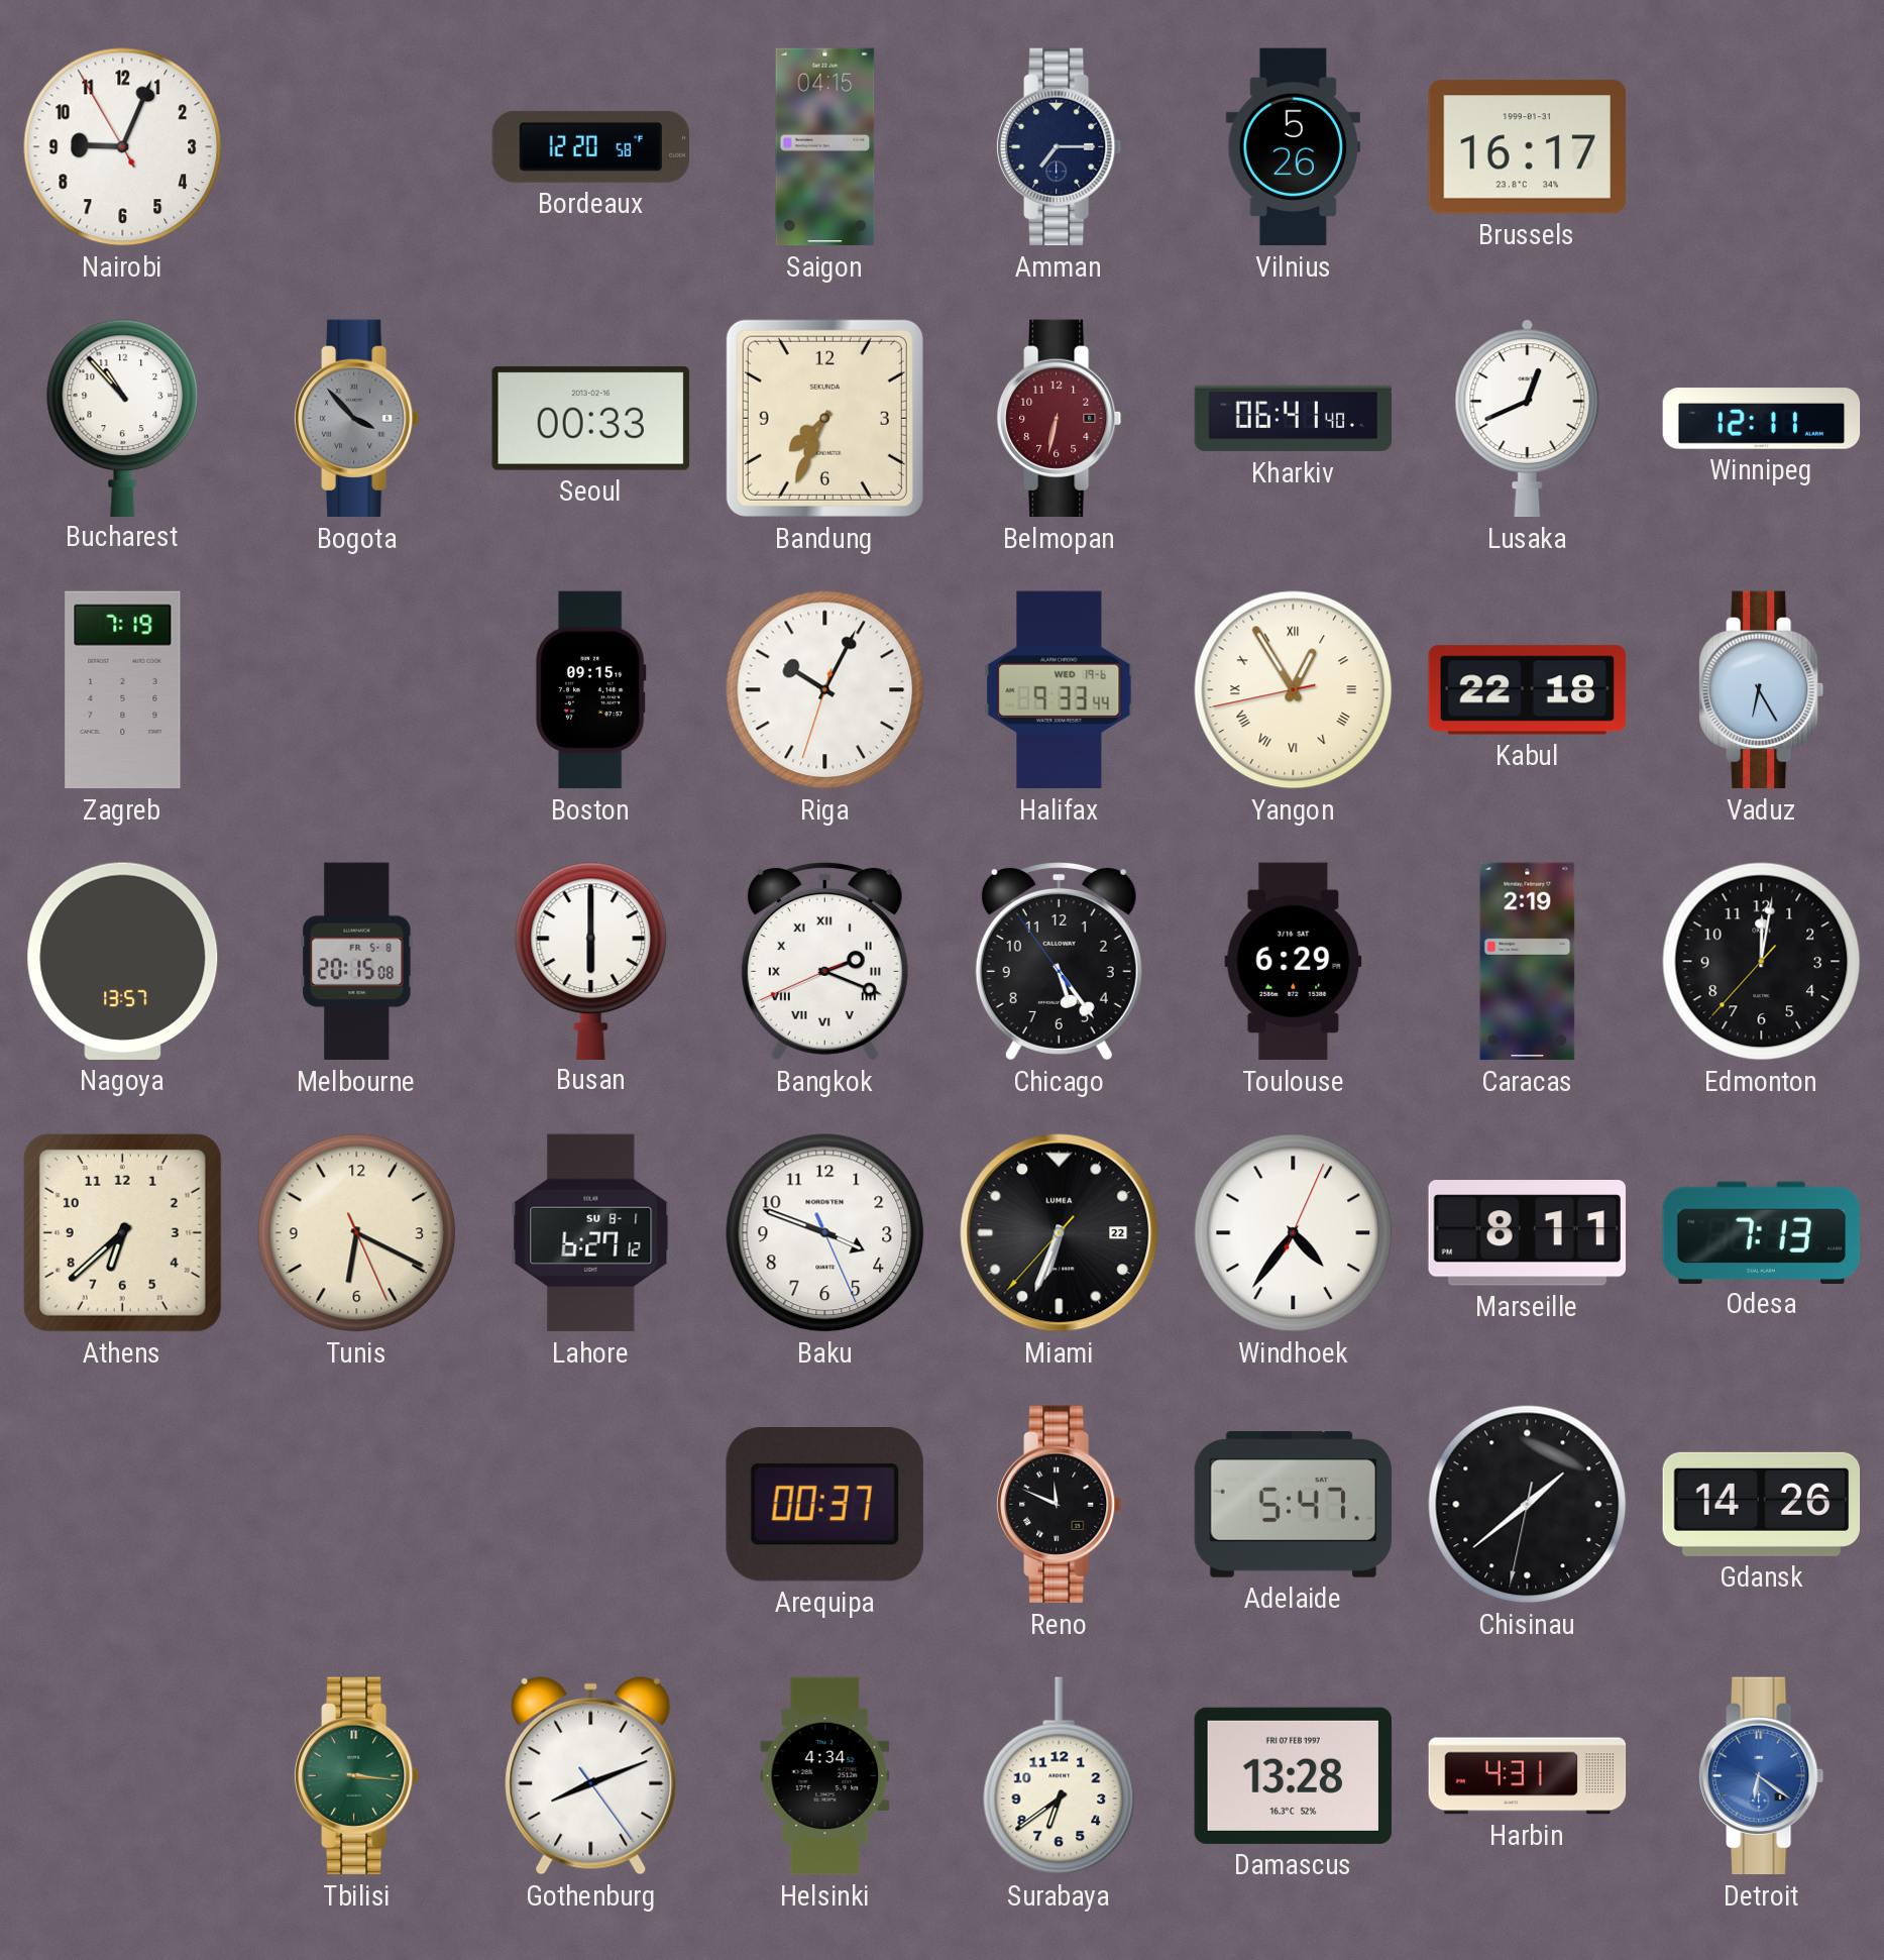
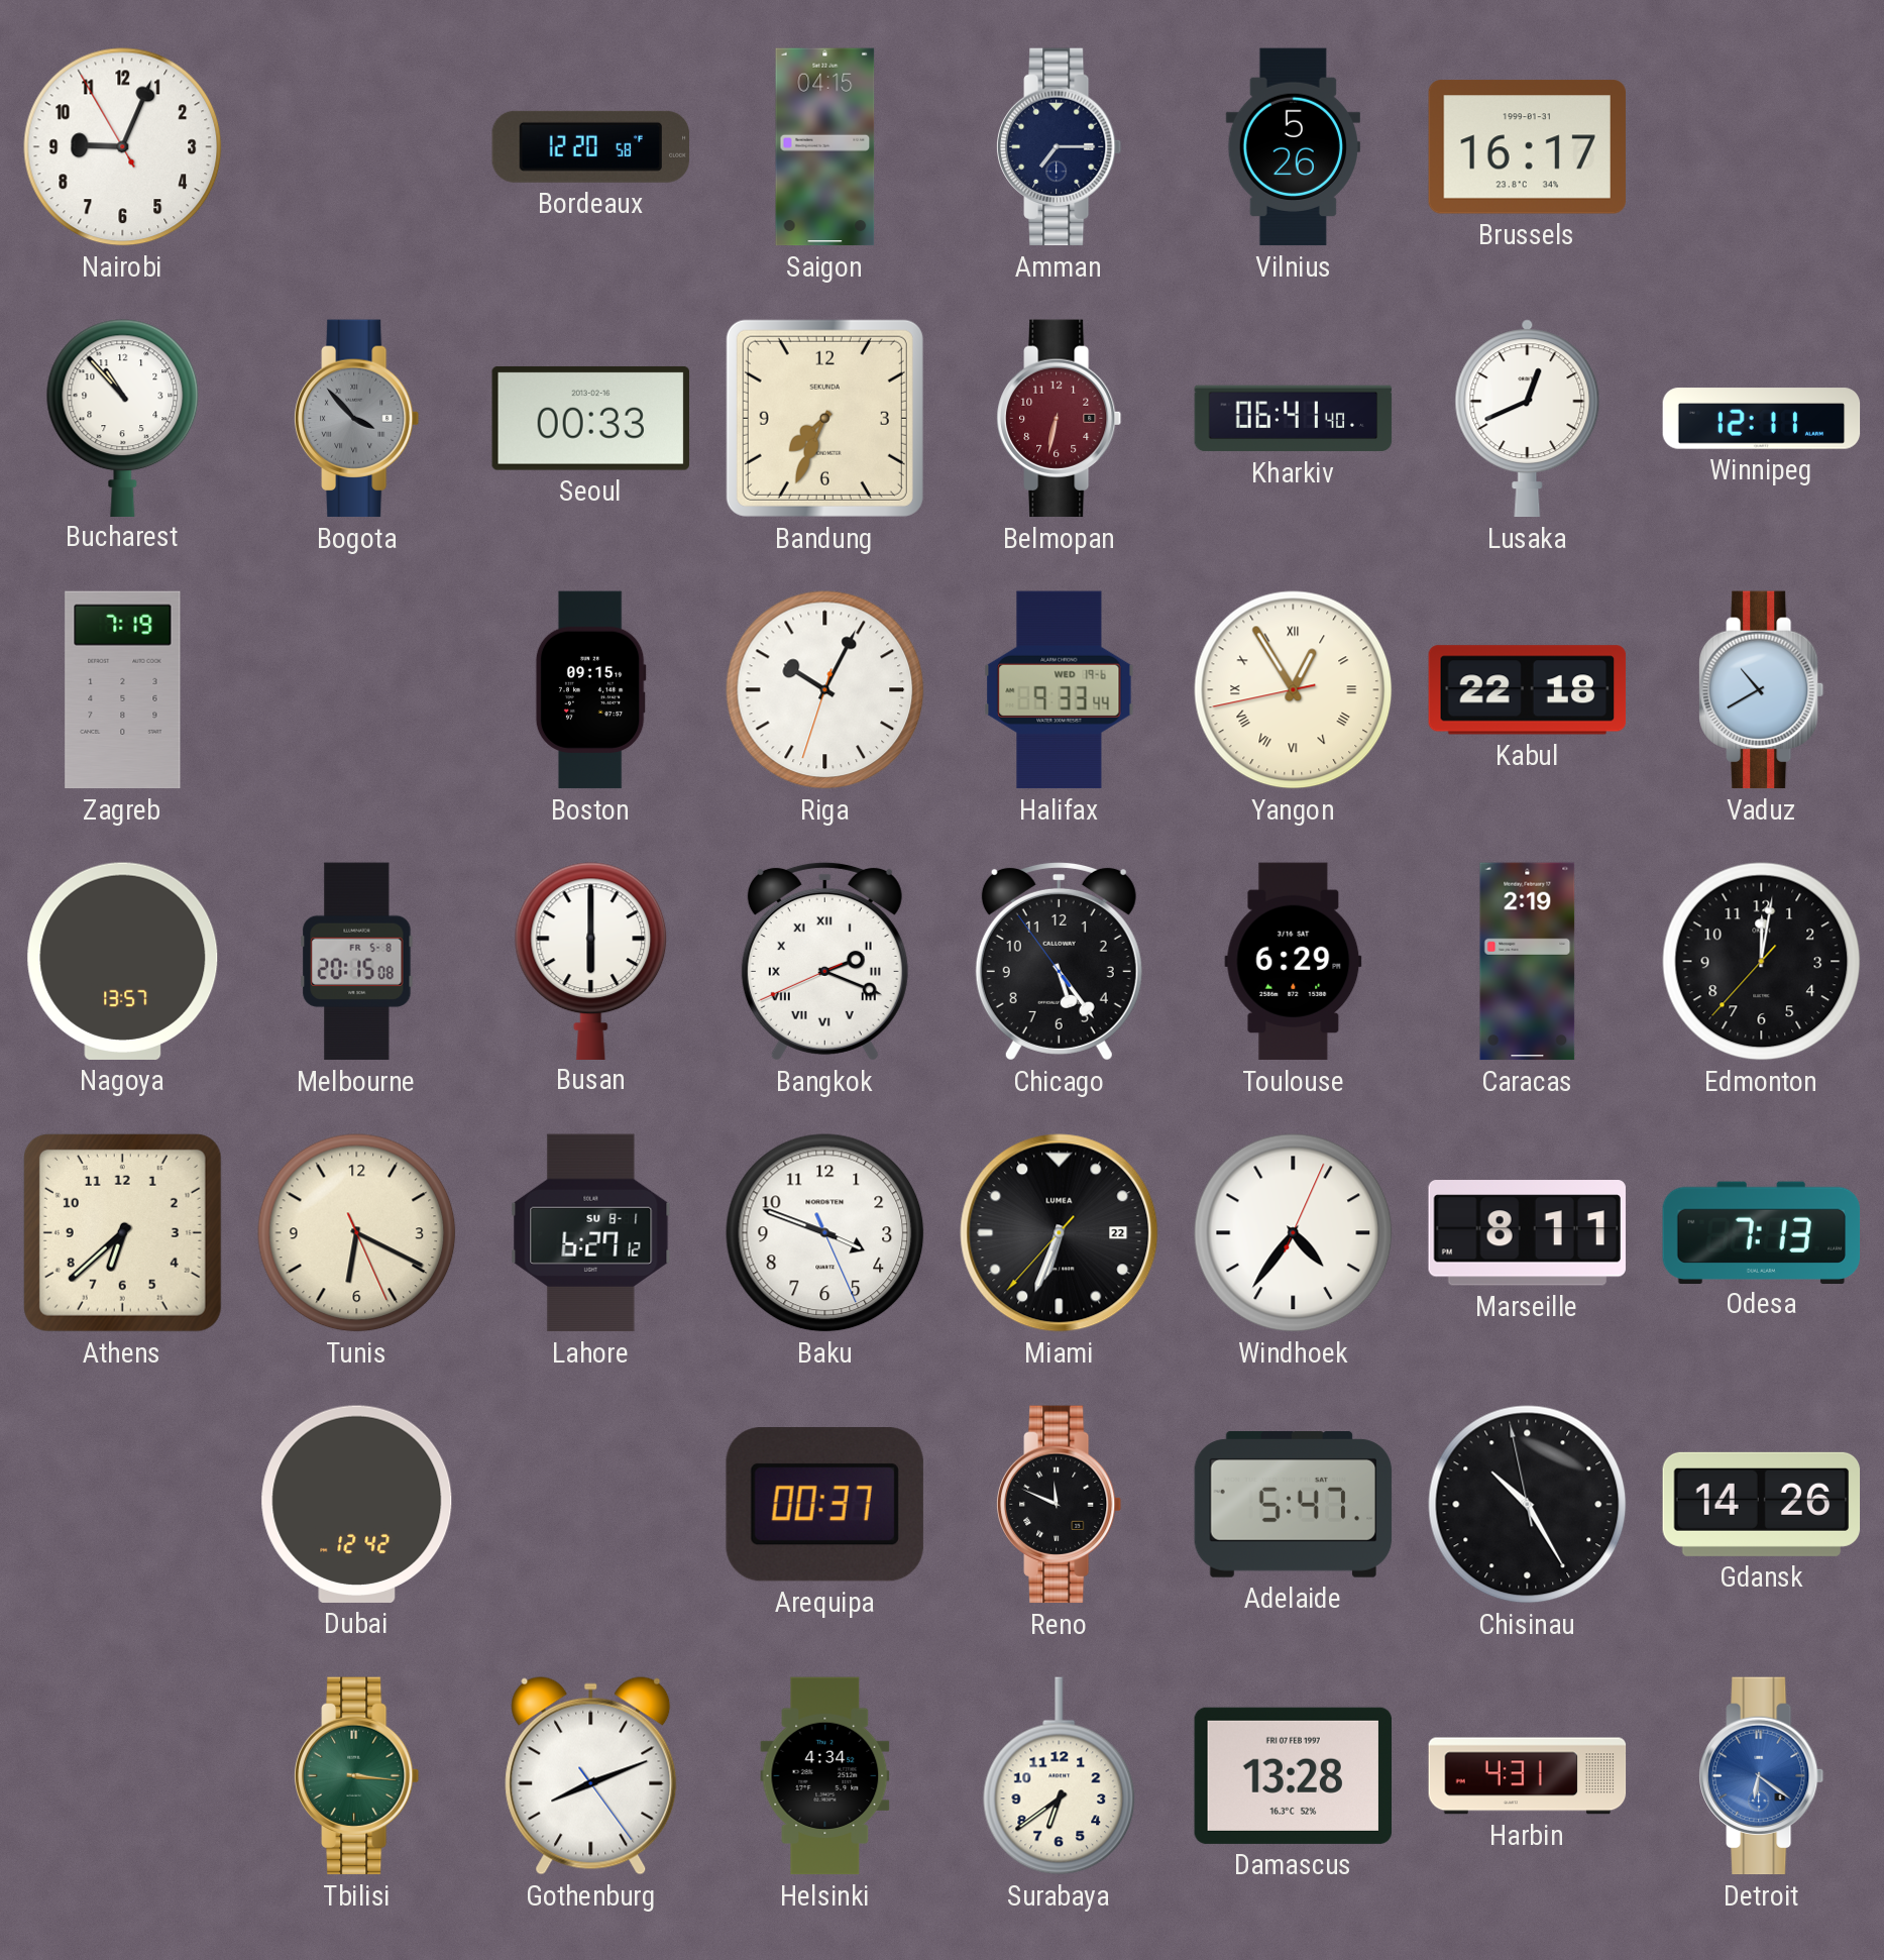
Vaduz: 6:25 -> 10:40 (1762, 690)
Dubai: none -> 12:42 (357, 1504)
Chisinau: 1:38 -> 10:24 (1528, 1505)
